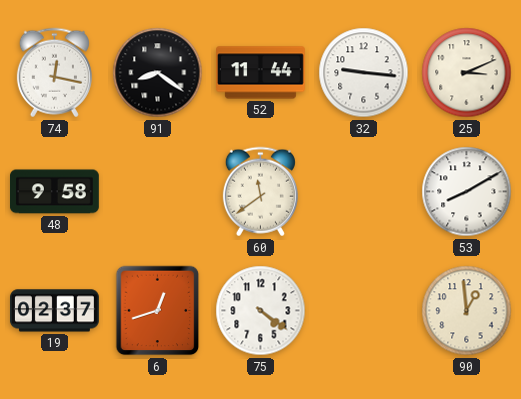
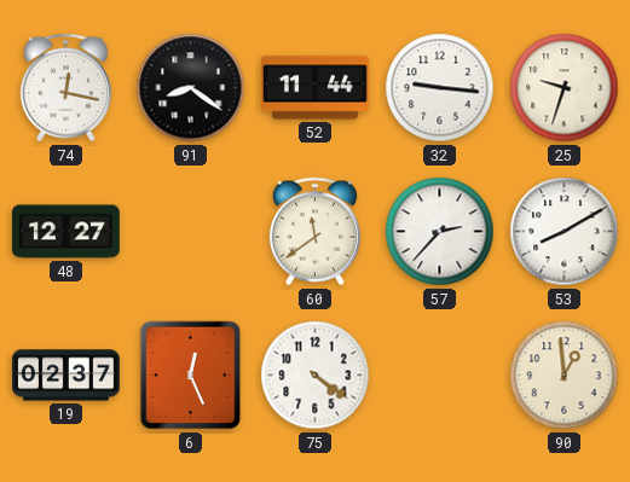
25: 3:11 -> 9:33 (565, 88)
48: 9:58 -> 12:27 (67, 232)
57: none -> 2:37 (440, 232)
6: 12:42 -> 12:26 (191, 376)
